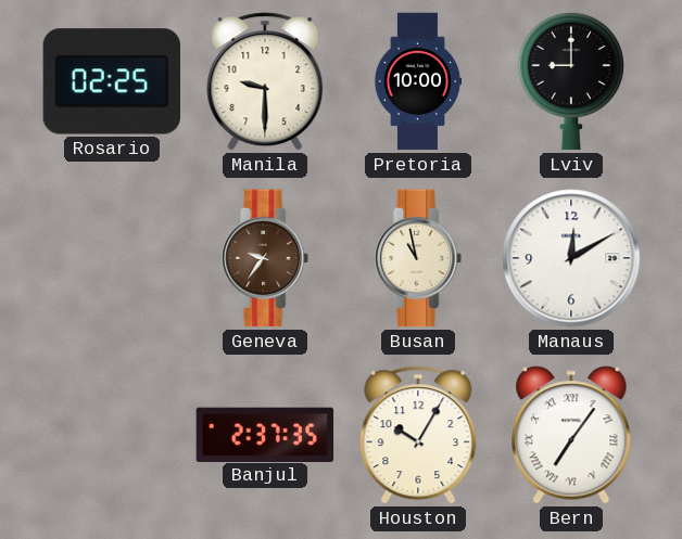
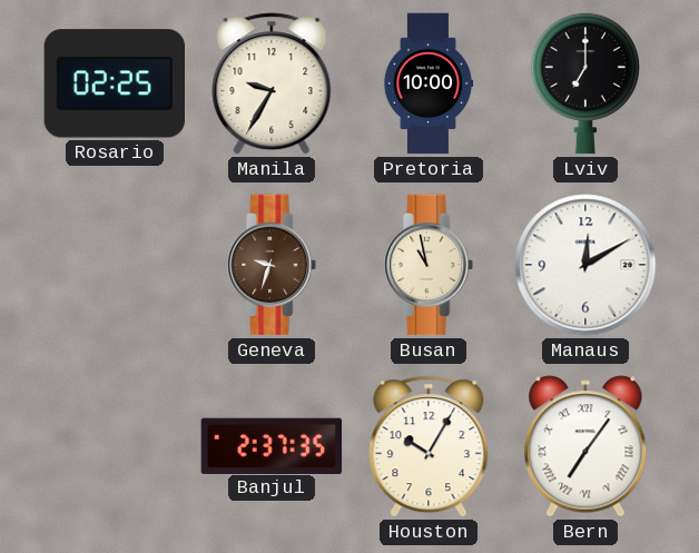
Manila: 9:30 -> 9:35 (272, 83)
Lviv: 9:00 -> 7:00 (585, 83)
Geneva: 9:36 -> 9:33 (273, 265)
